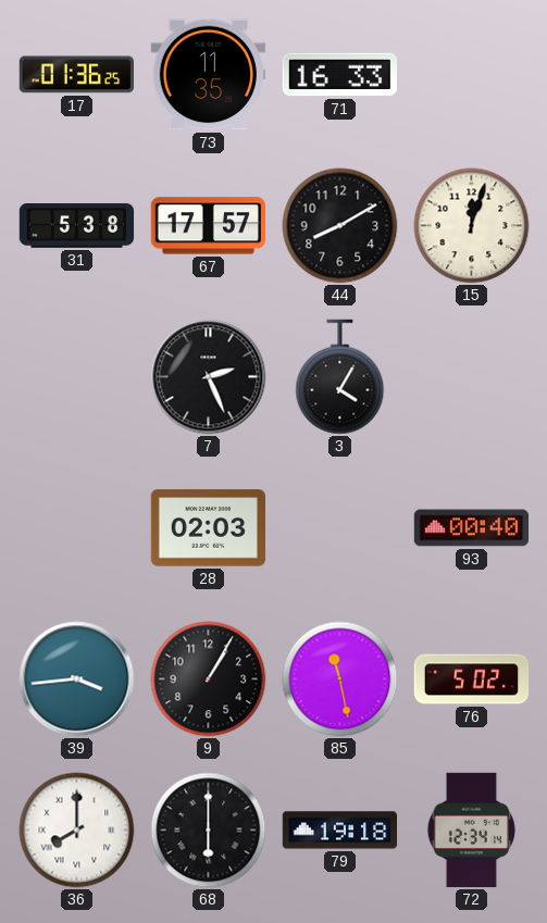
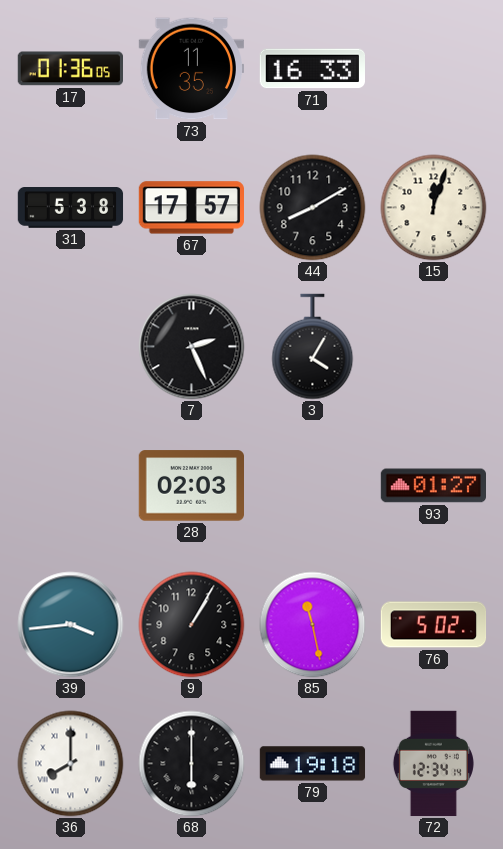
17: 01:36:25 -> 01:36:05 (70, 69)
93: 00:40 -> 01:27 (433, 486)
